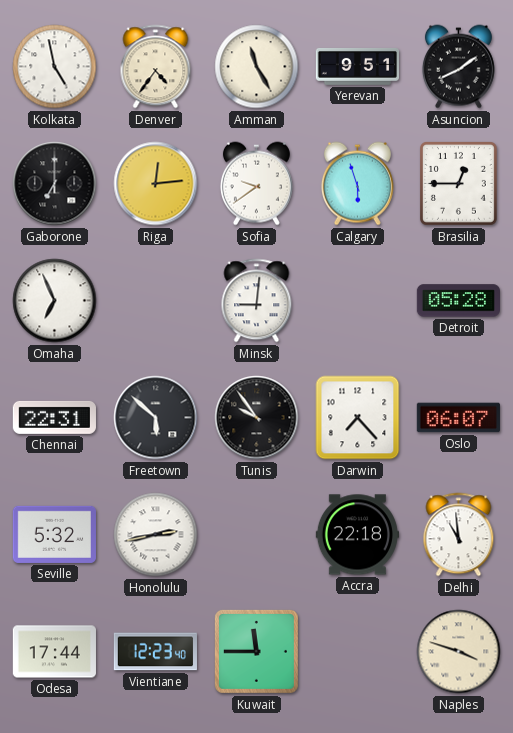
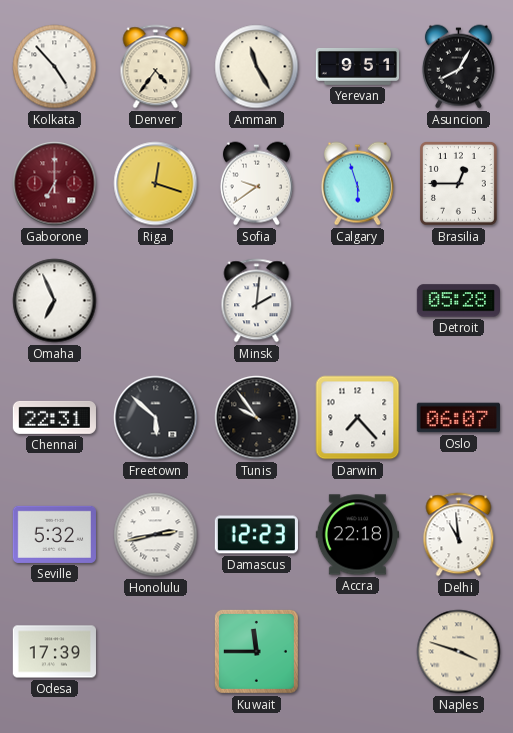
Kolkata: 4:58 -> 4:53 (55, 67)
Asuncion: 8:09 -> 8:05 (458, 67)
Gaborone dial: black -> burgundy (55, 184)
Riga: 12:14 -> 12:18 (156, 184)
Minsk: 9:01 -> 2:01 (257, 301)
Damascus: none -> 12:23 (256, 535)
Odesa: 17:44 -> 17:39 (54, 652)
Vientiane: 12:23 -> none (155, 652)
